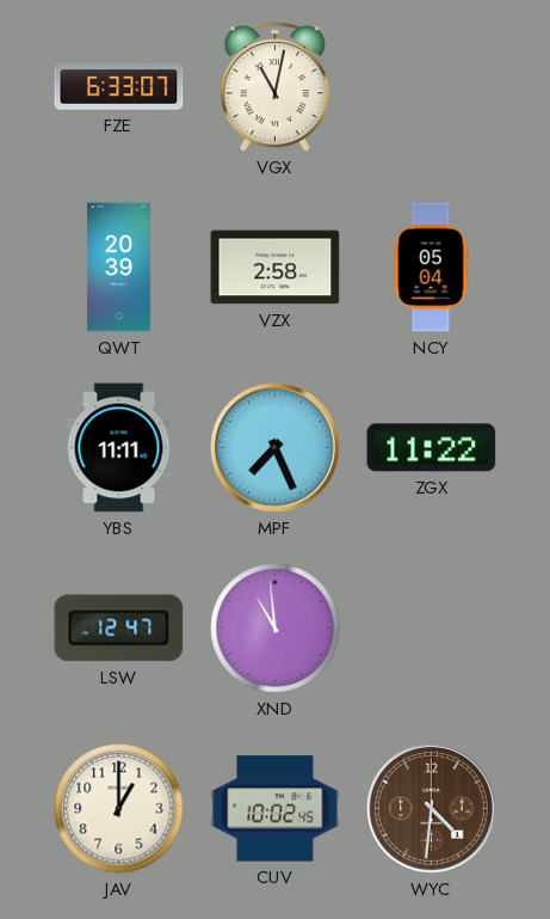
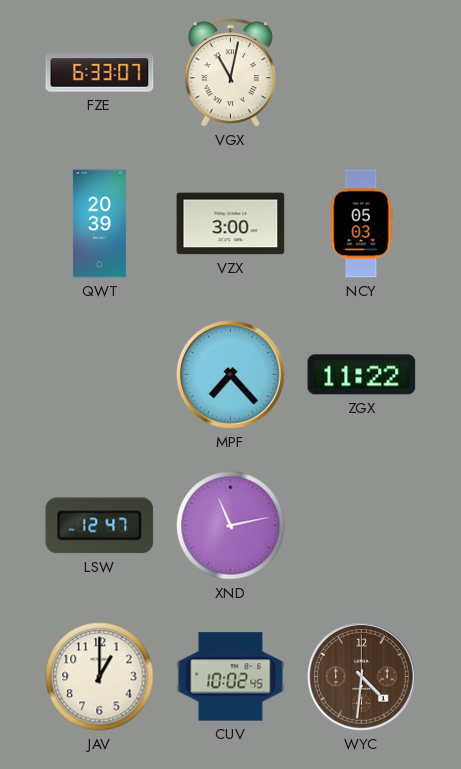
VZX: 2:58 -> 3:00 (231, 224)
NCY: 05:04 -> 05:03 (361, 224)
YBS: 11:11 -> none (119, 448)
MPF: 7:26 -> 7:23 (231, 375)
XND: 10:59 -> 11:13 (231, 526)
